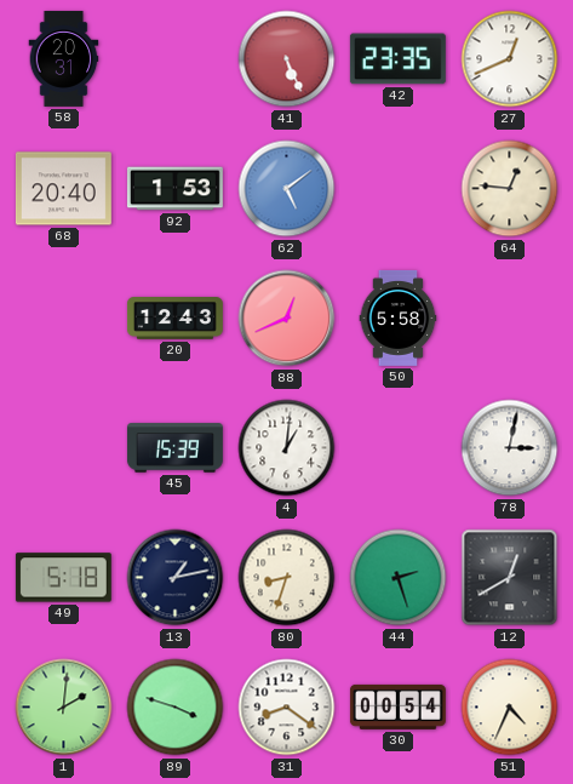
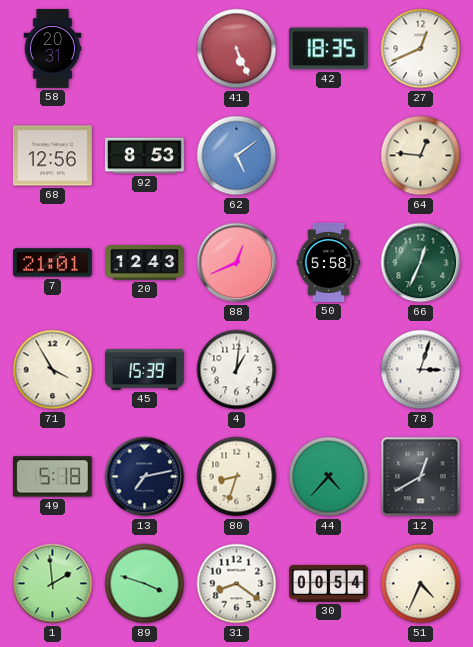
42: 23:35 -> 18:35 (328, 49)
68: 20:40 -> 12:56 (52, 156)
92: 1:53 -> 8:53 (144, 156)
7: none -> 21:01 (52, 263)
66: none -> 12:34 (421, 263)
71: none -> 3:55 (53, 370)
78: 3:02 -> 3:03 (421, 370)
13: 1:13 -> 7:13 (145, 477)
44: 2:27 -> 4:37 (329, 477)
1: 2:01 -> 1:59 (53, 584)
